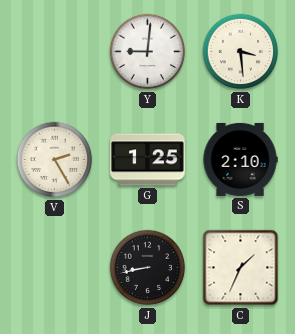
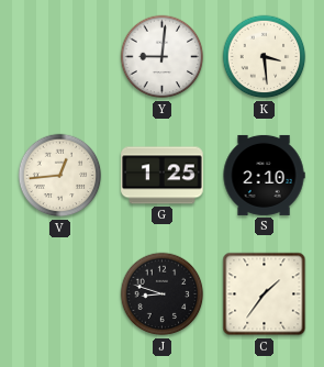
V: 2:25 -> 12:44 (60, 176)
J: 8:43 -> 8:48 (163, 294)
C: 1:34 -> 1:36 (265, 294)
